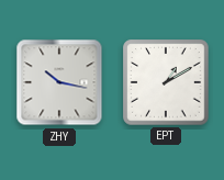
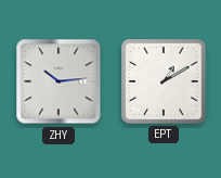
ZHY: 10:17 -> 10:14 (58, 81)
